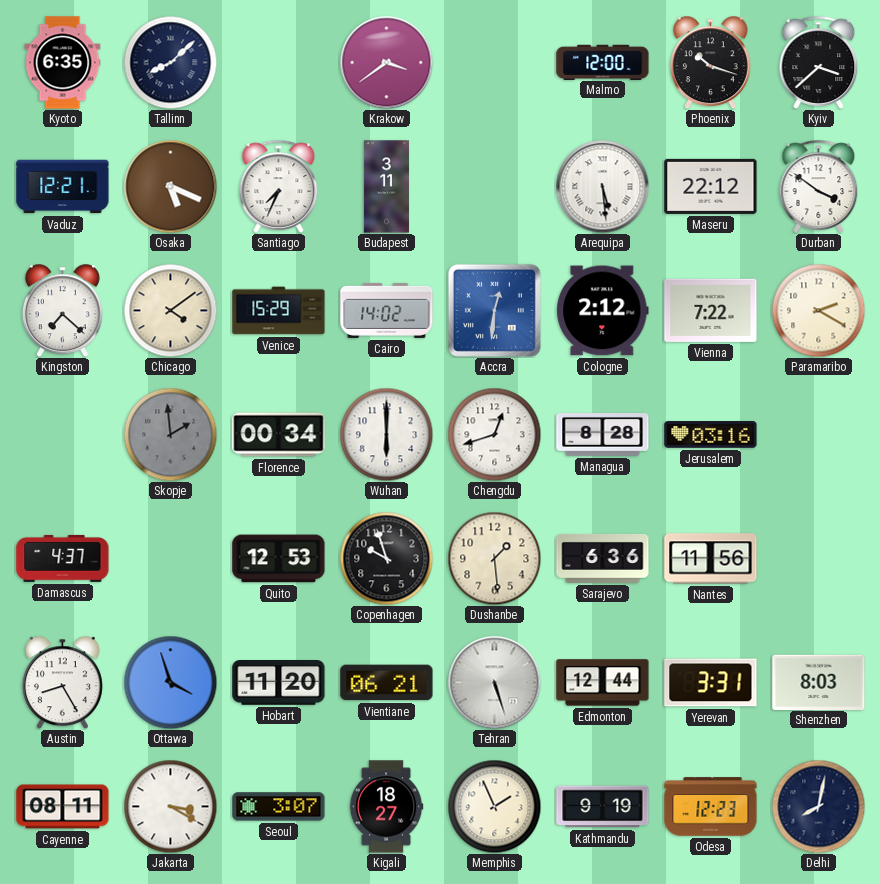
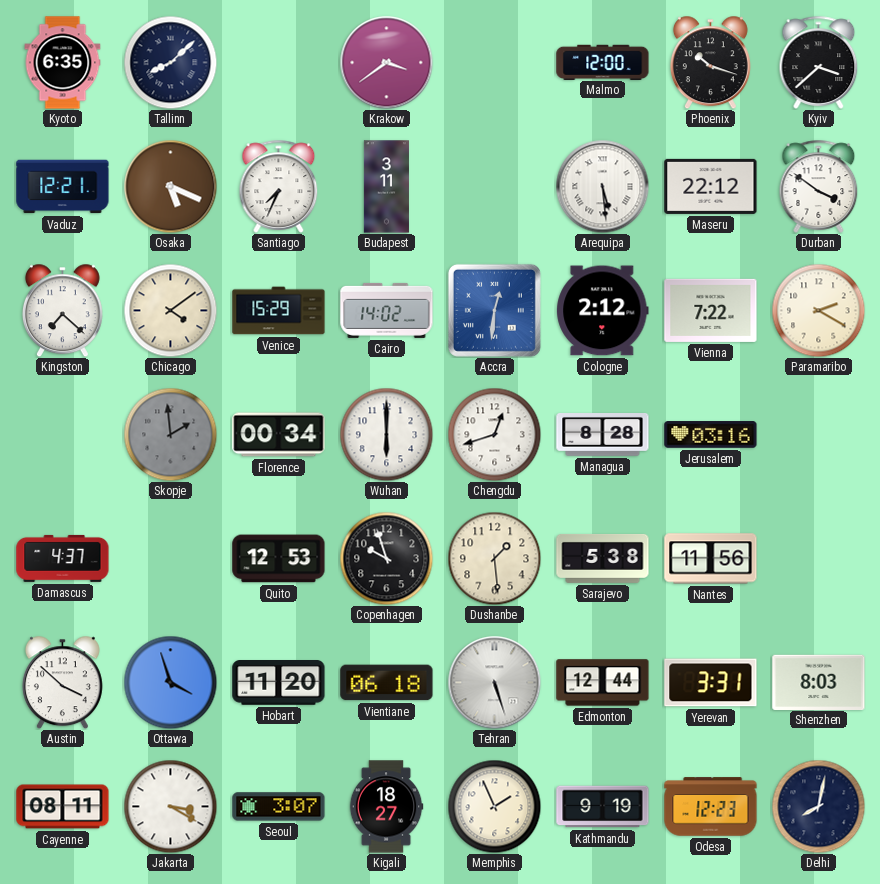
Sarajevo: 6:36 -> 5:38 (603, 558)
Austin: 8:25 -> 3:52 (62, 682)
Vientiane: 06:21 -> 06:18 (387, 683)
